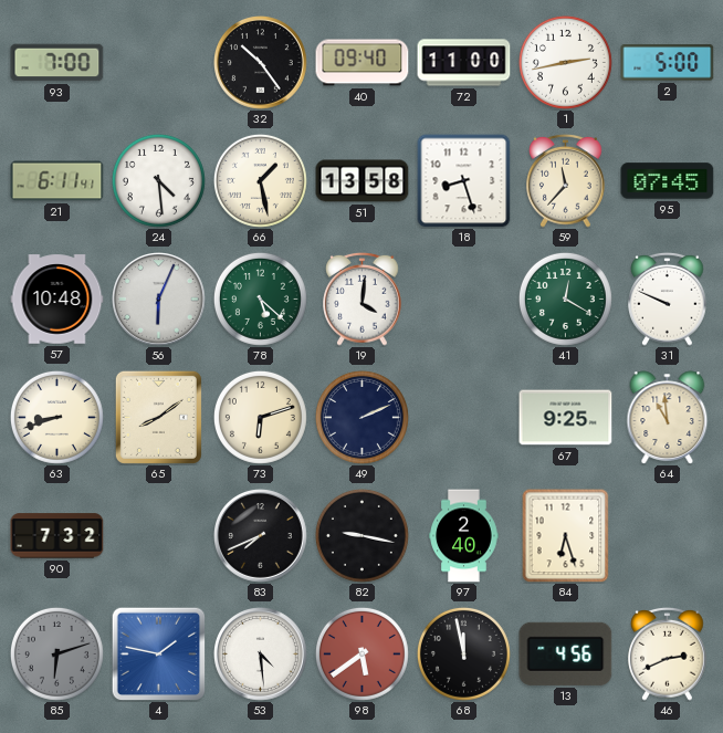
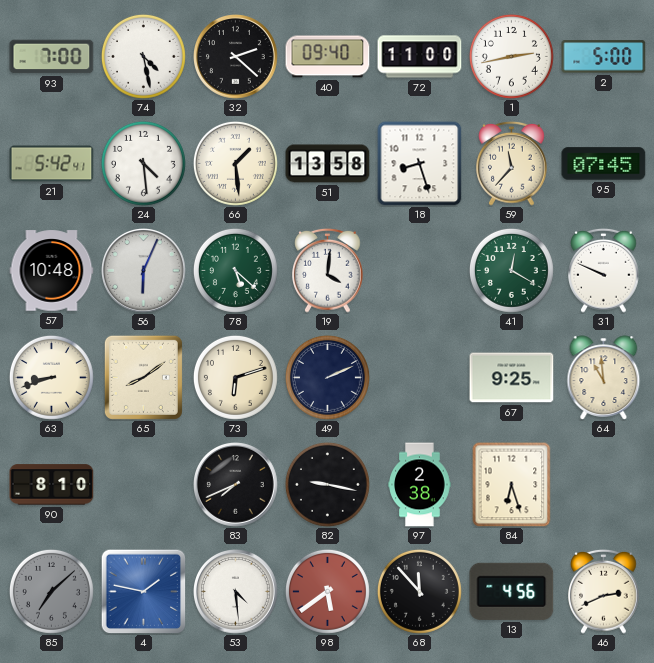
74: none -> 4:28 (143, 56)
32: 10:24 -> 2:22 (236, 57)
21: 6:11 -> 5:42 (52, 164)
66: 1:28 -> 1:29 (235, 163)
90: 7:32 -> 8:10 (52, 485)
97: 2:40 -> 2:38 (420, 485)
85: 6:12 -> 7:08 (51, 591)
68: 11:58 -> 11:53 (419, 591)
